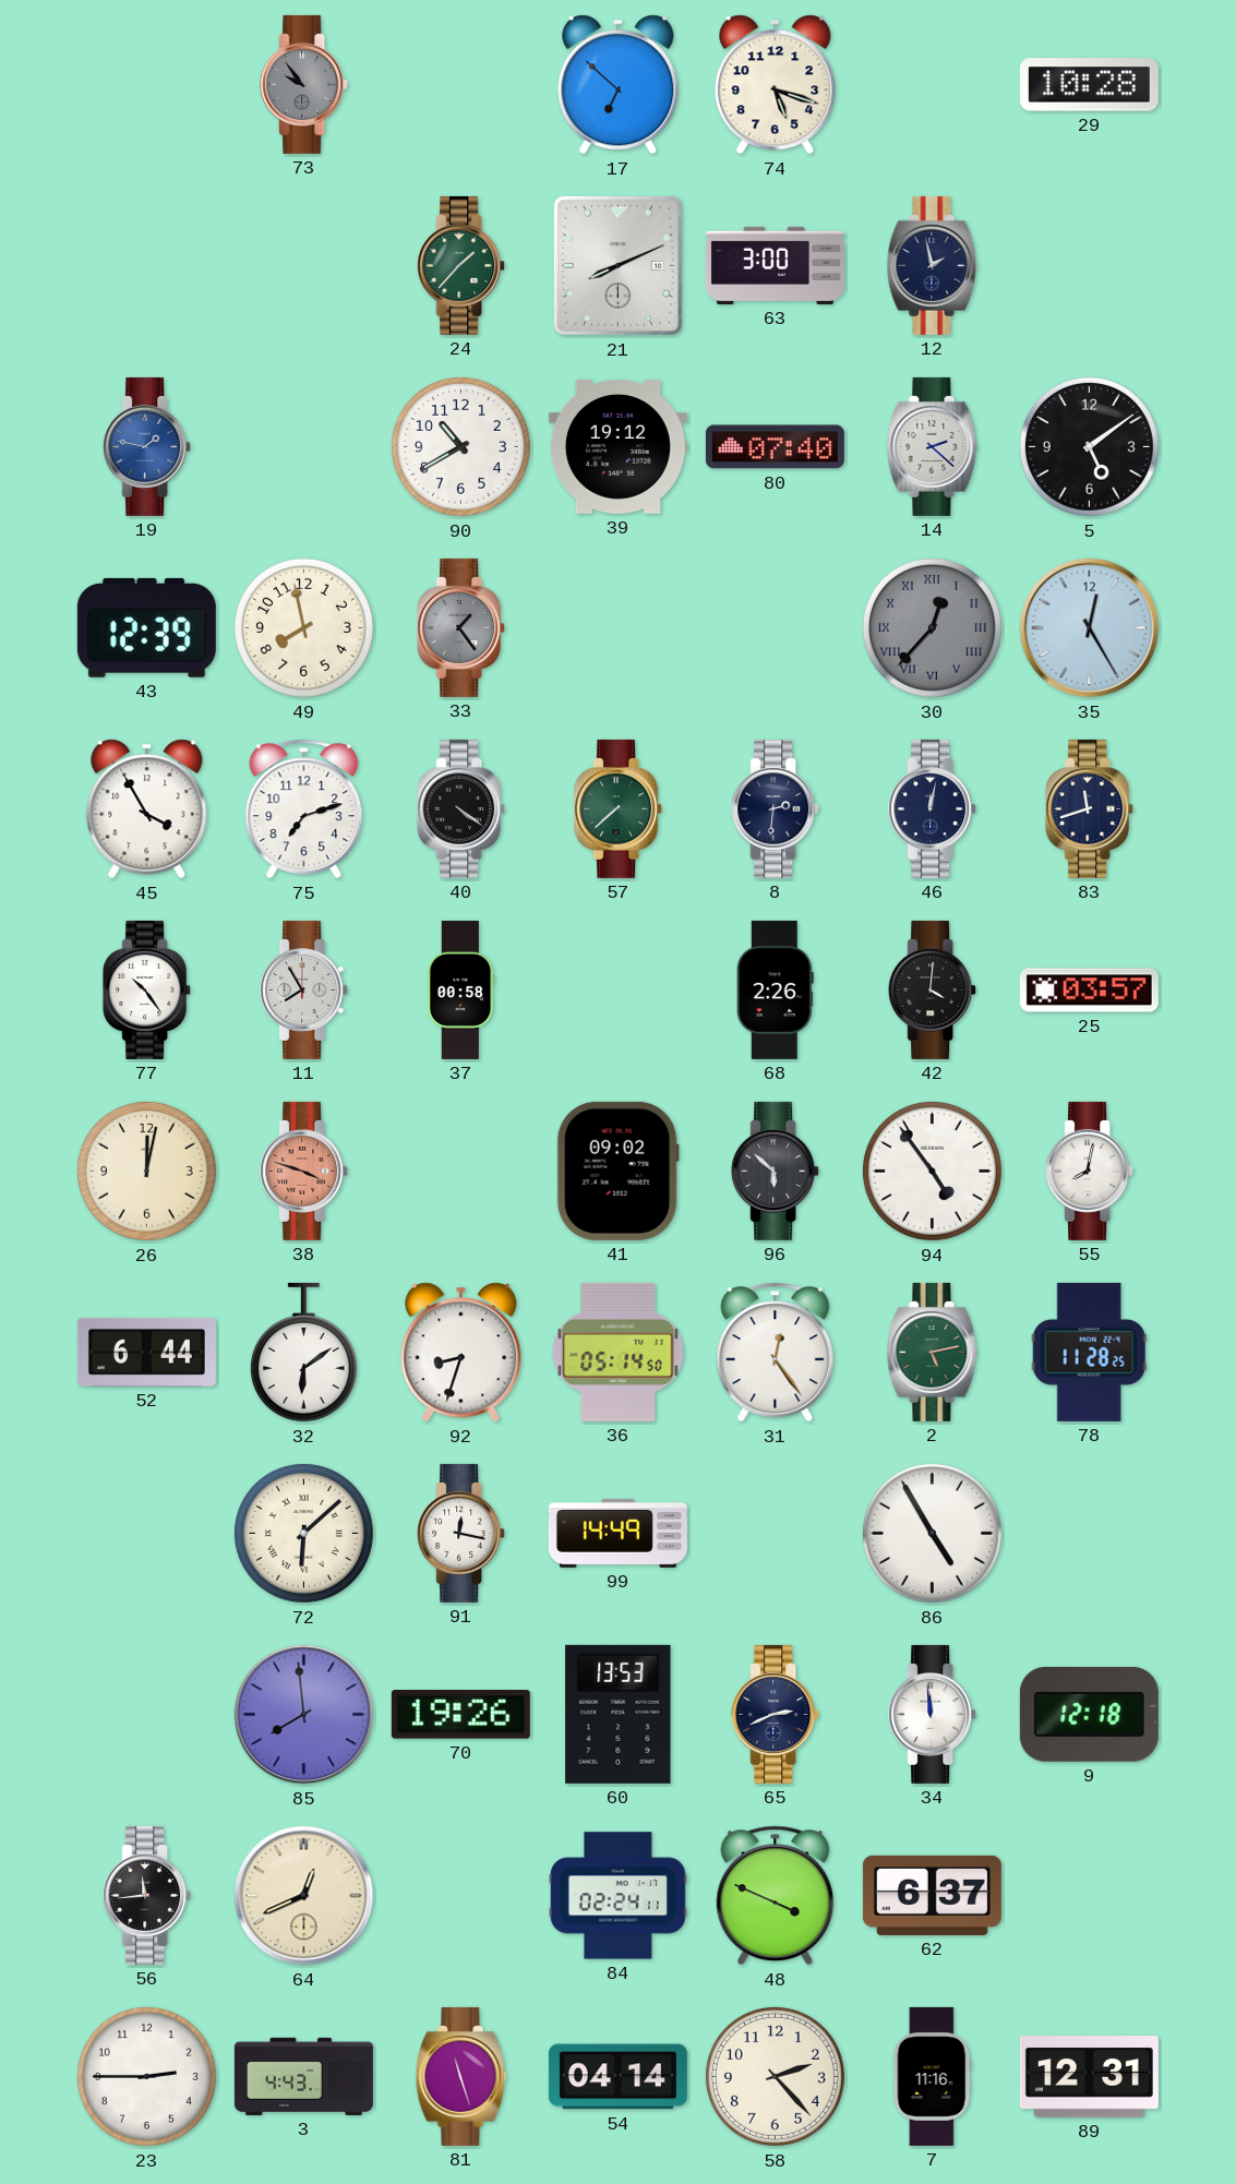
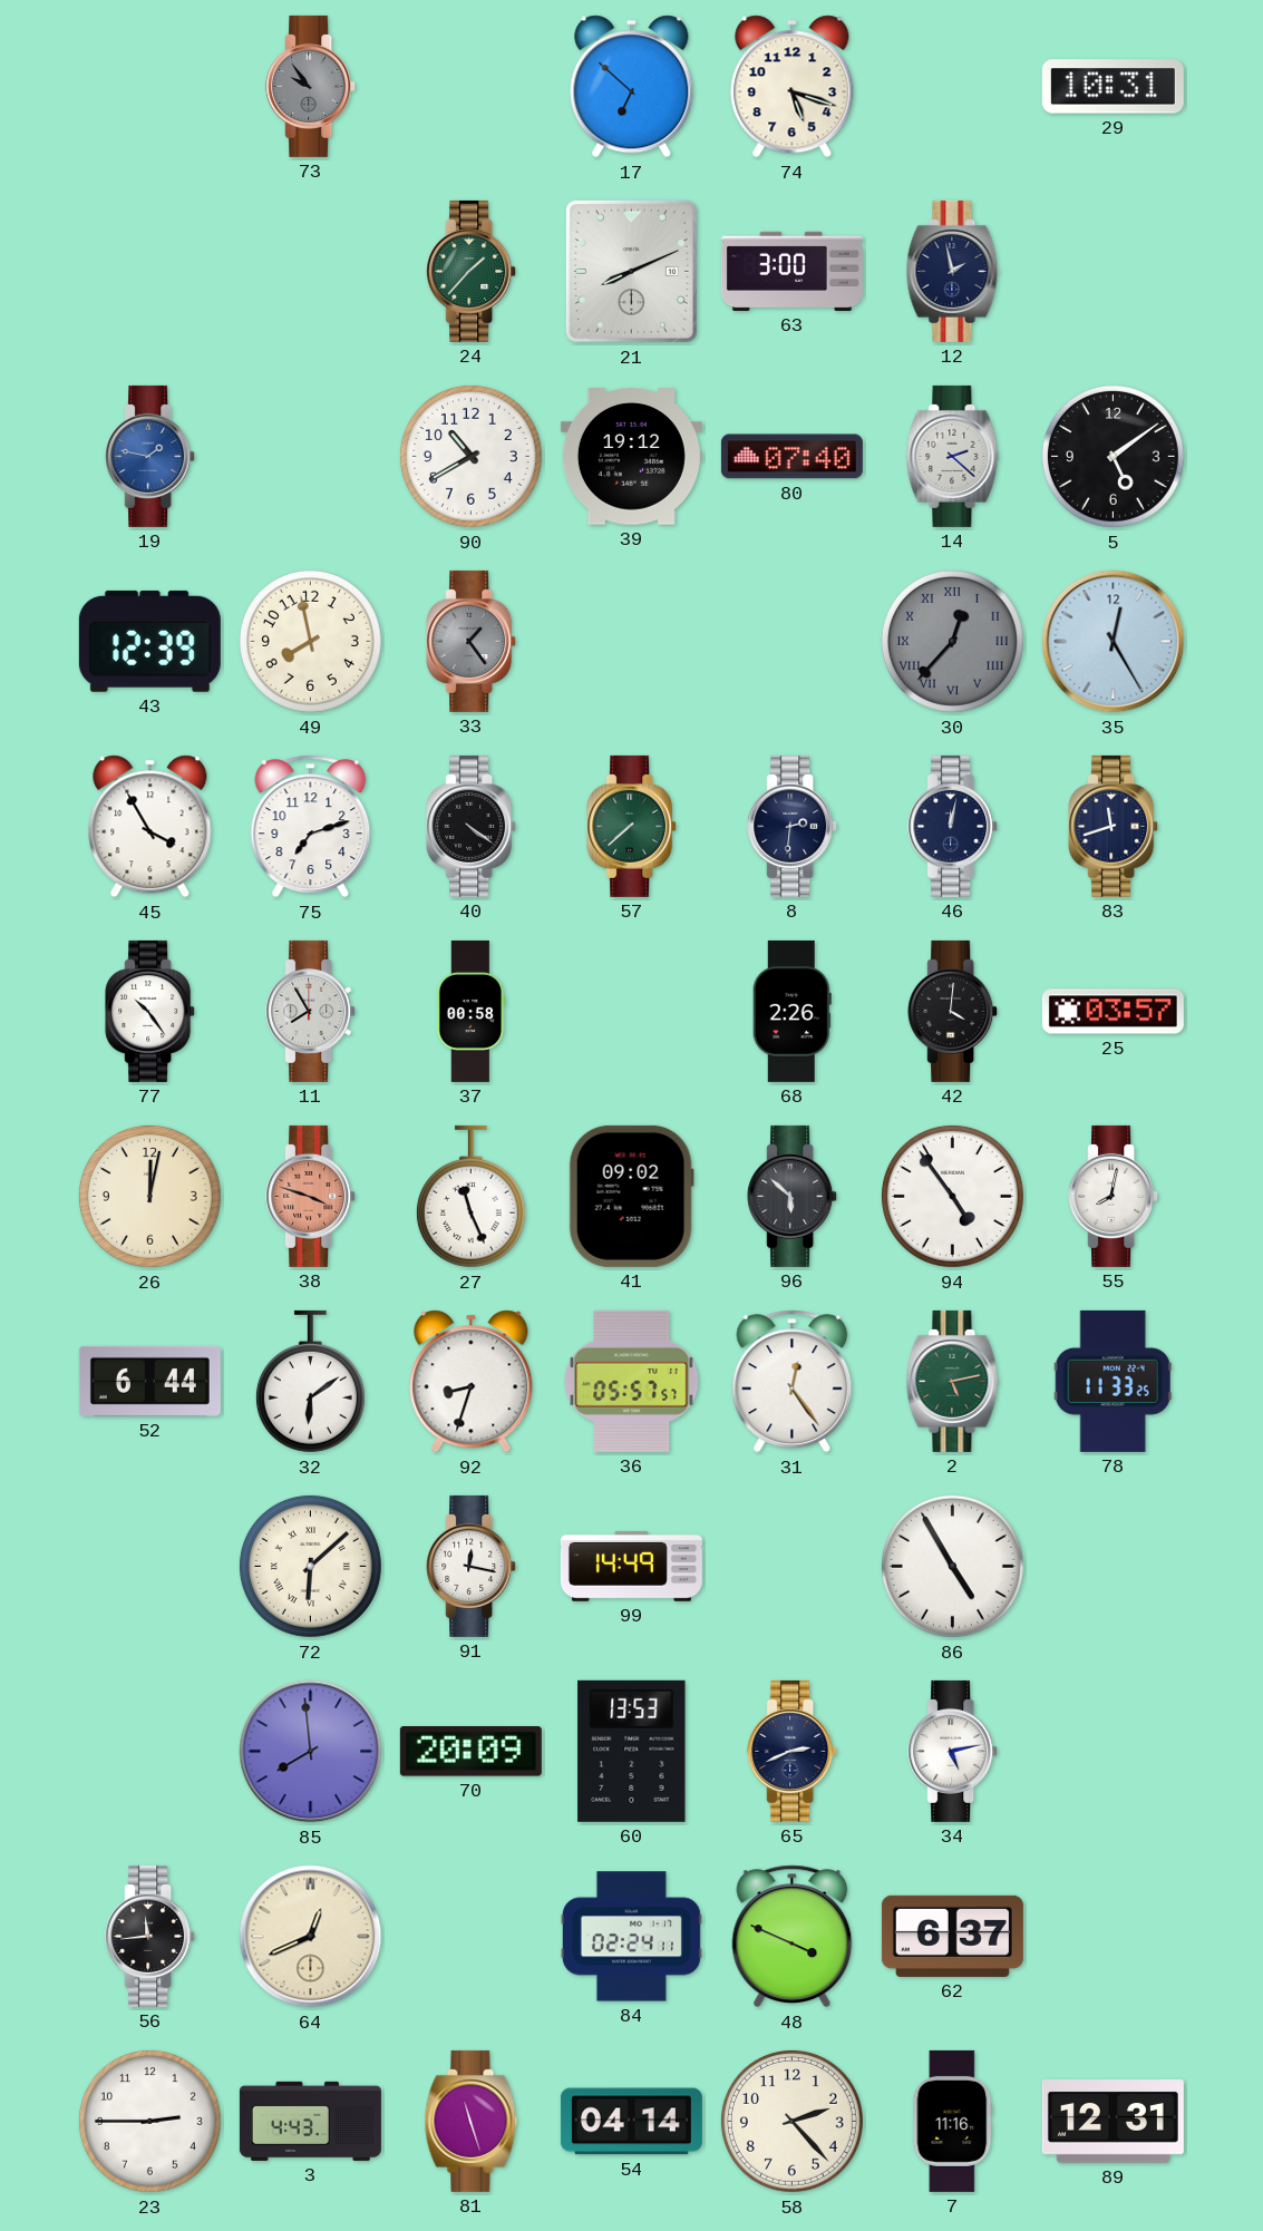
29: 10:28 -> 10:31 (1113, 87)
27: none -> 11:26 (470, 1197)
36: 05:14 -> 05:57 (632, 1381)
78: 11:28 -> 11:33 (1113, 1381)
70: 19:26 -> 20:09 (470, 1752)
34: 11:59 -> 5:13 (953, 1751)
9: 12:18 -> none (1089, 1714)
